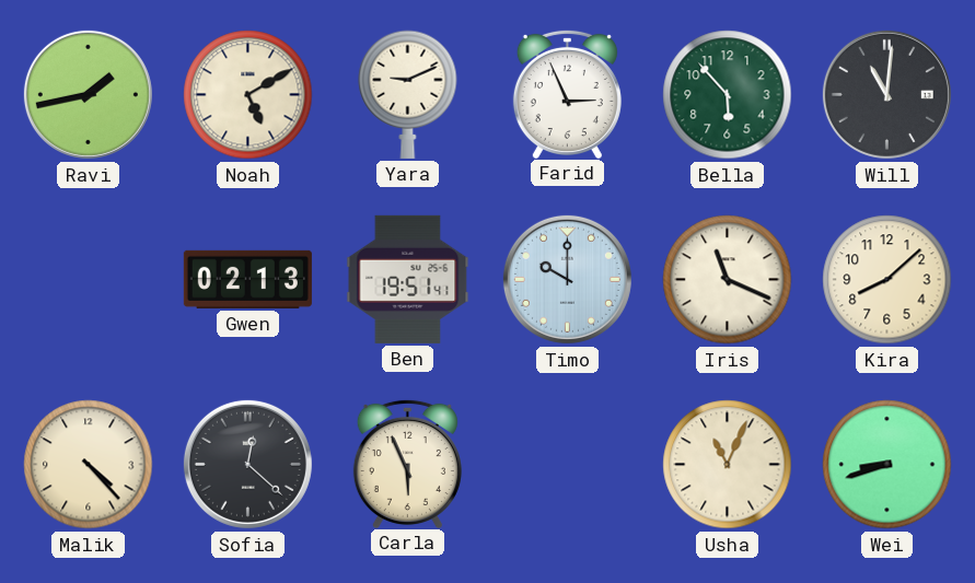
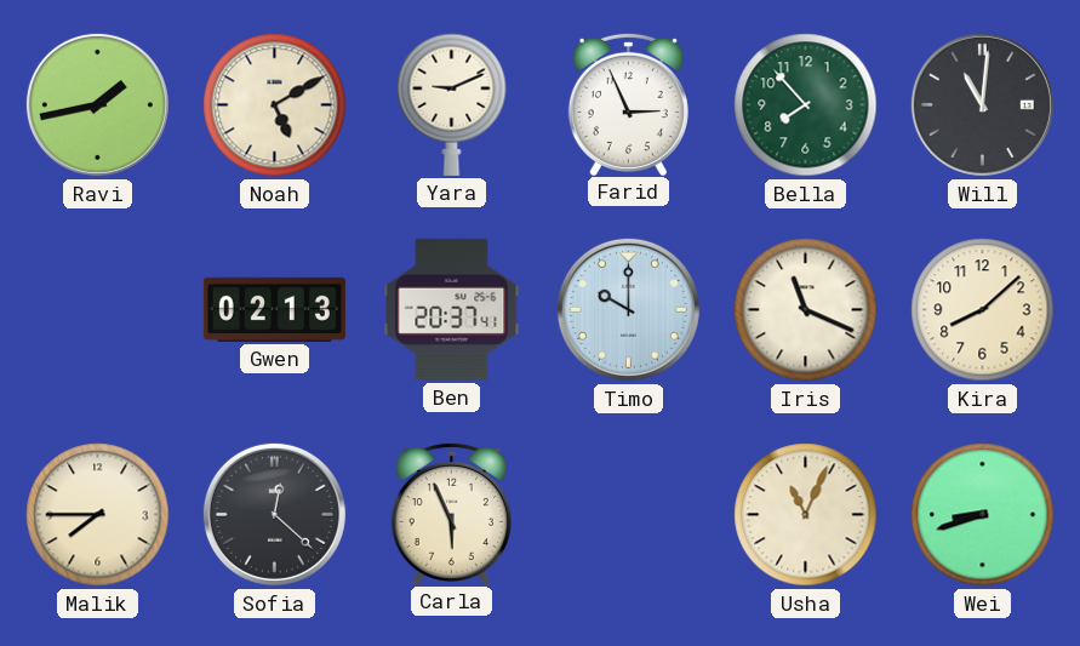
Bella: 5:53 -> 7:53 (806, 105)
Ben: 19:51 -> 20:37 (452, 309)
Malik: 4:23 -> 7:45 (98, 515)
